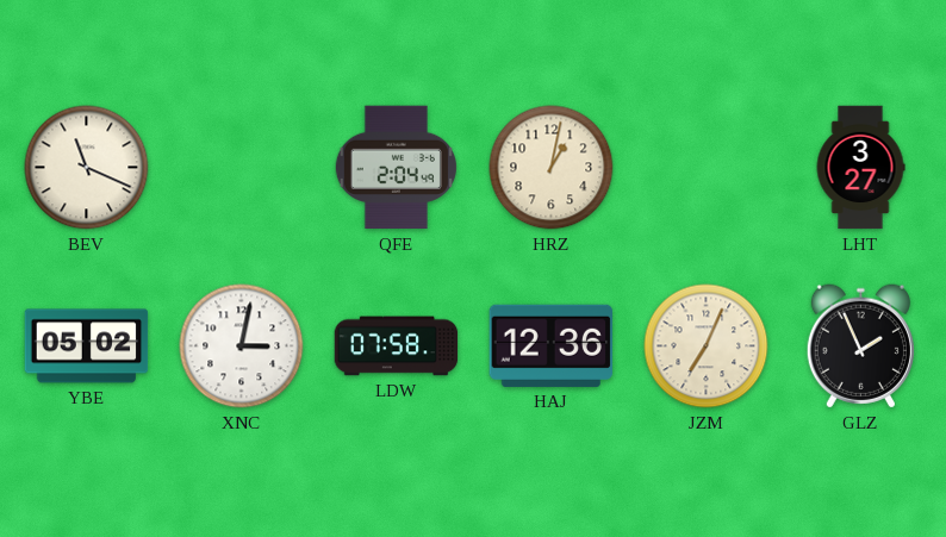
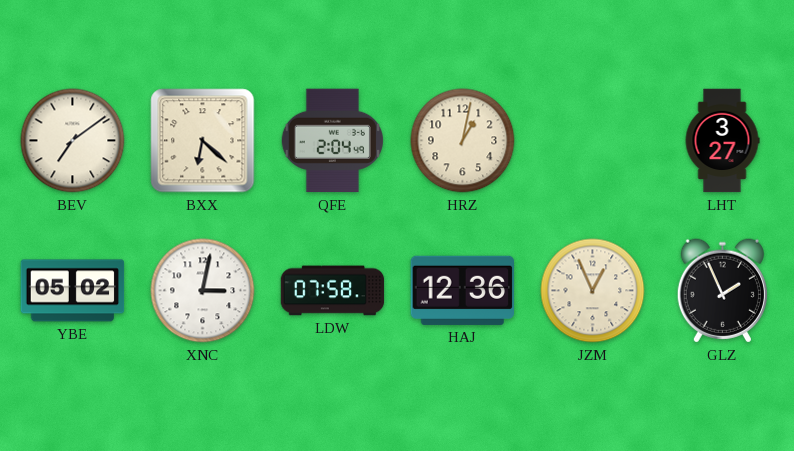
BEV: 11:19 -> 7:09 (73, 141)
BXX: none -> 6:22 (203, 141)
JZM: 7:04 -> 12:56 (593, 291)
